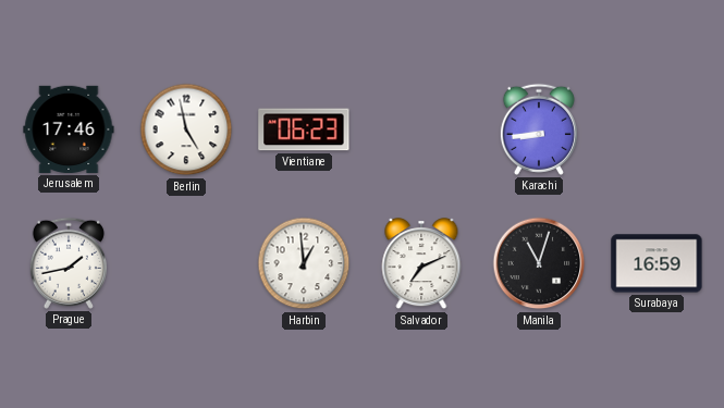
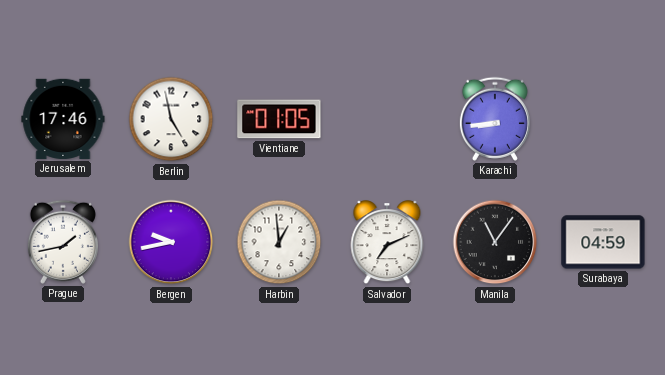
Vientiane: 06:23 -> 01:05 (279, 119)
Bergen: none -> 9:43 (171, 242)
Manila: 11:03 -> 11:06 (495, 242)
Surabaya: 16:59 -> 04:59 (603, 242)
